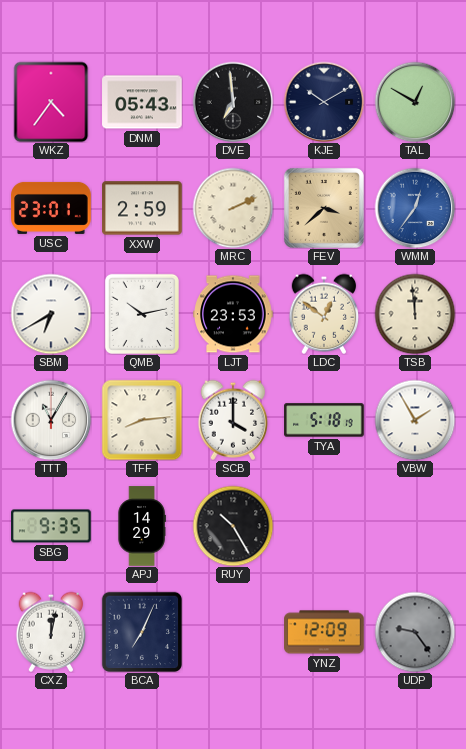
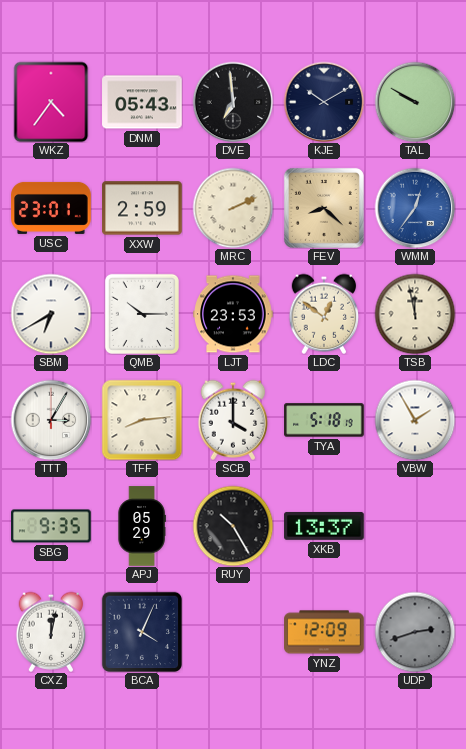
TAL: 12:50 -> 9:50 (415, 102)
FEV: 3:38 -> 8:22 (324, 208)
QMB: 10:13 -> 10:15 (142, 314)
TSB: 11:59 -> 11:58 (415, 314)
TTT: 11:05 -> 3:05 (51, 420)
APJ: 14:29 -> 05:29 (142, 526)
XKB: none -> 13:37 (324, 526)
BCA: 7:04 -> 4:04 (141, 631)
UDP: 9:24 -> 2:42 (415, 632)
